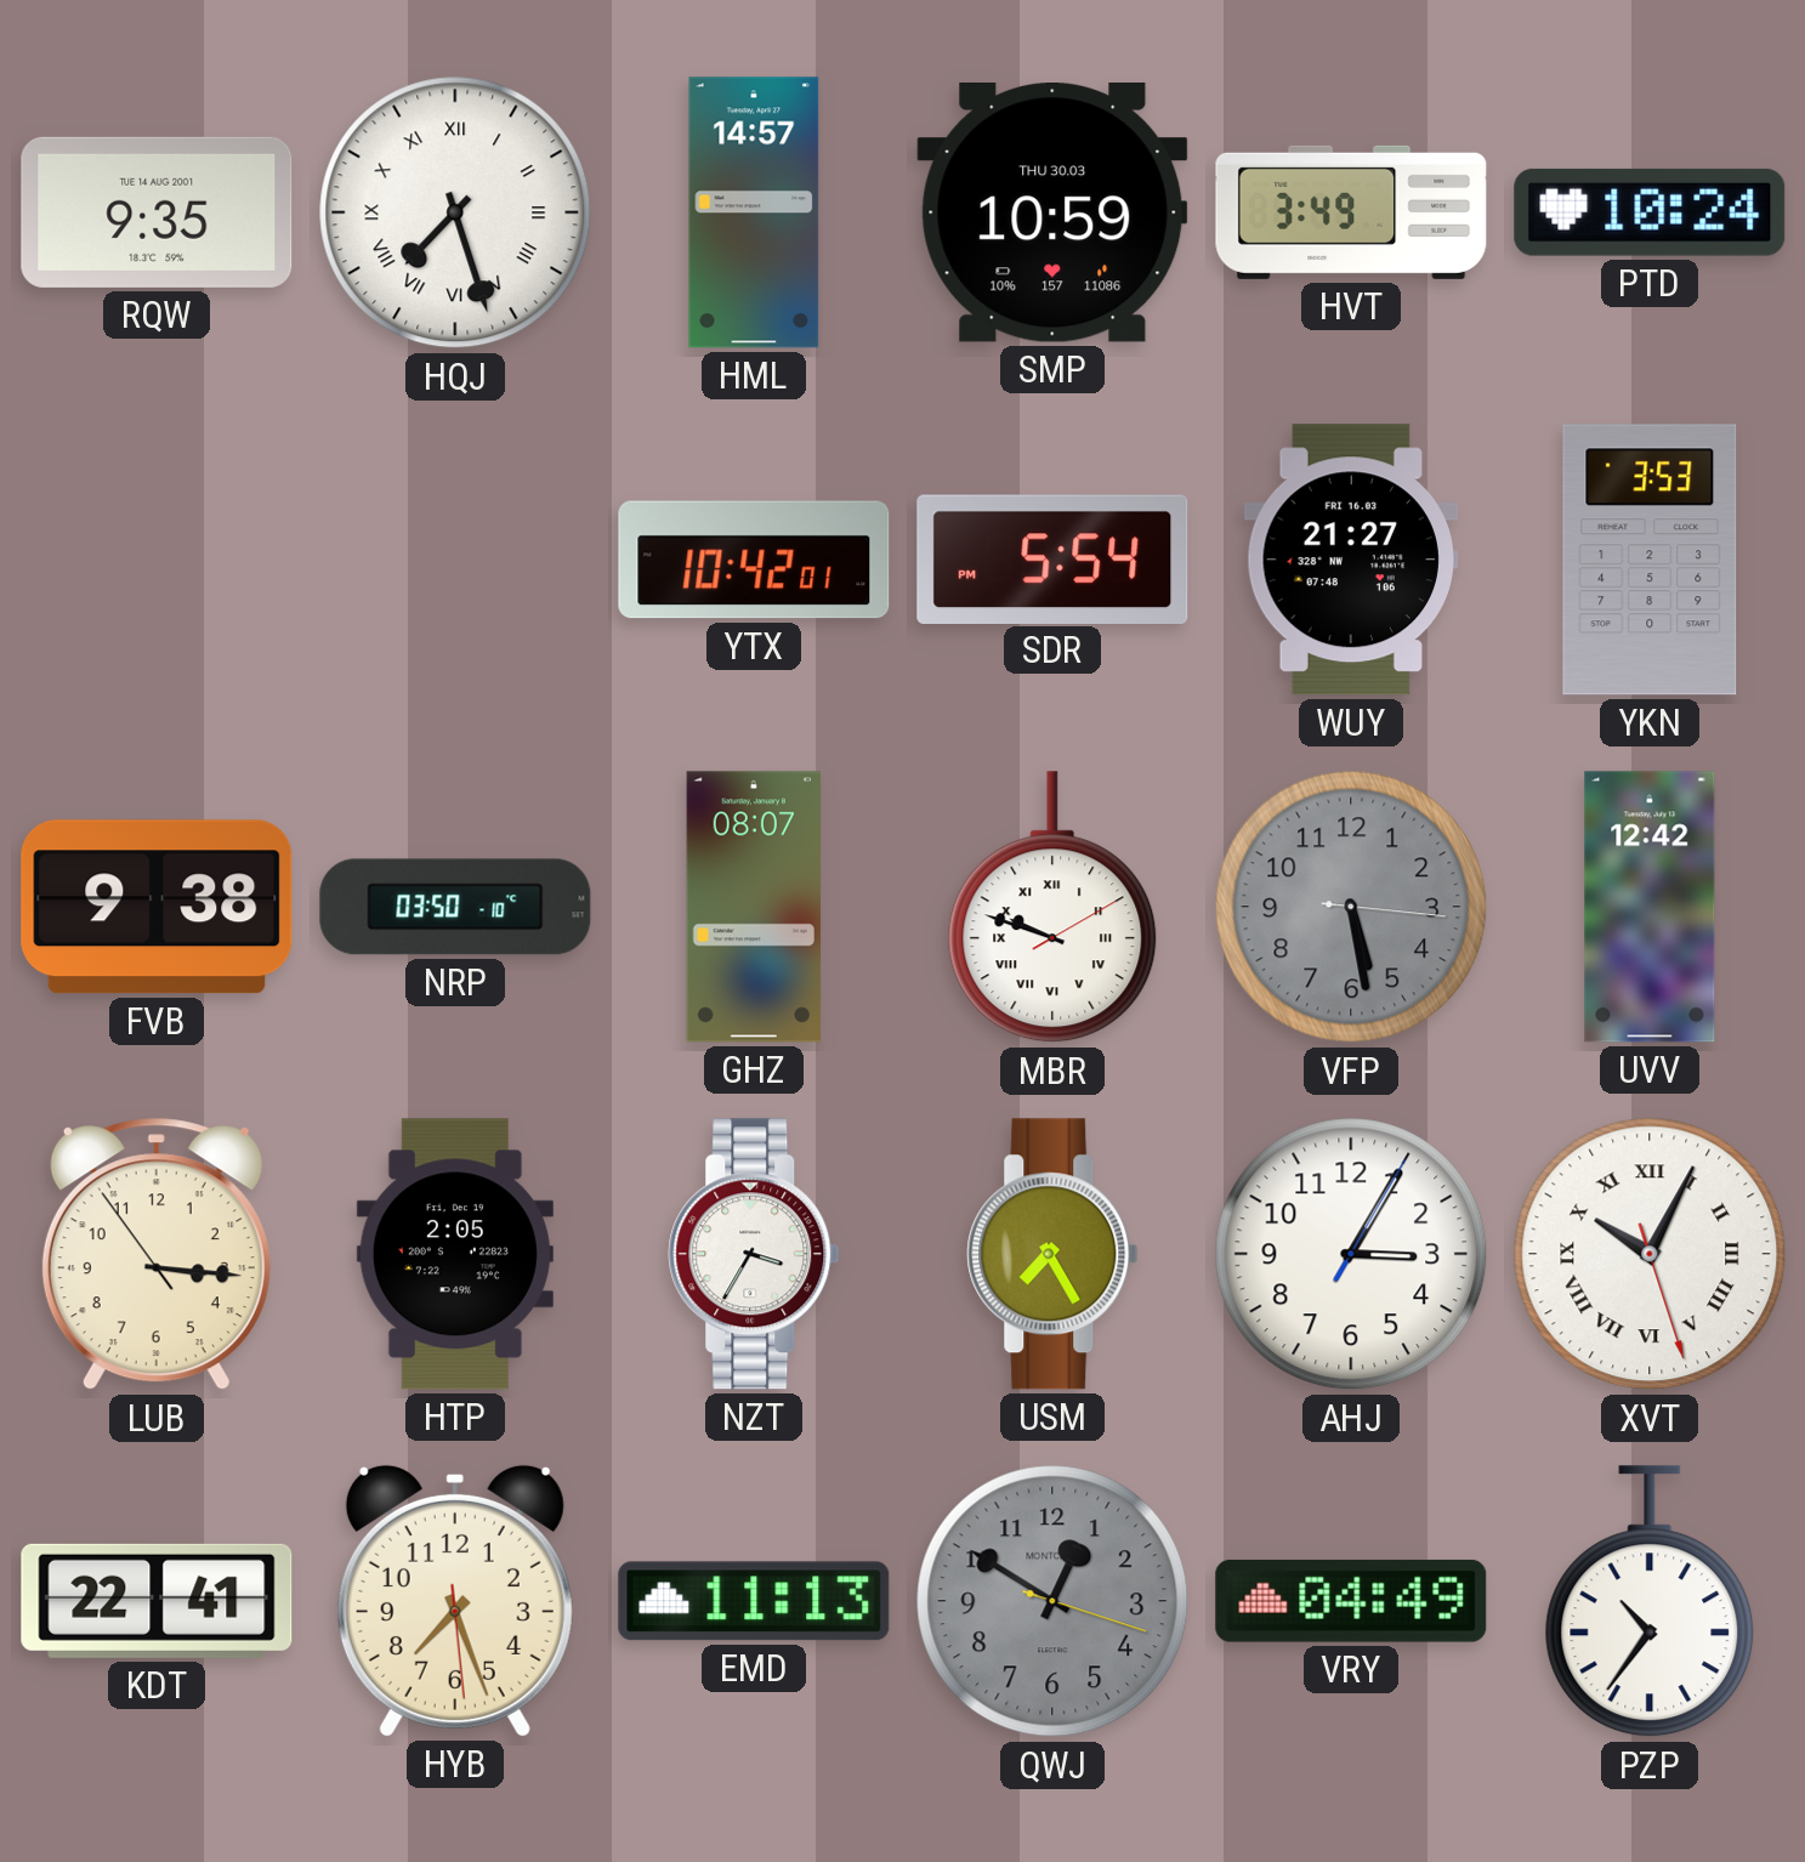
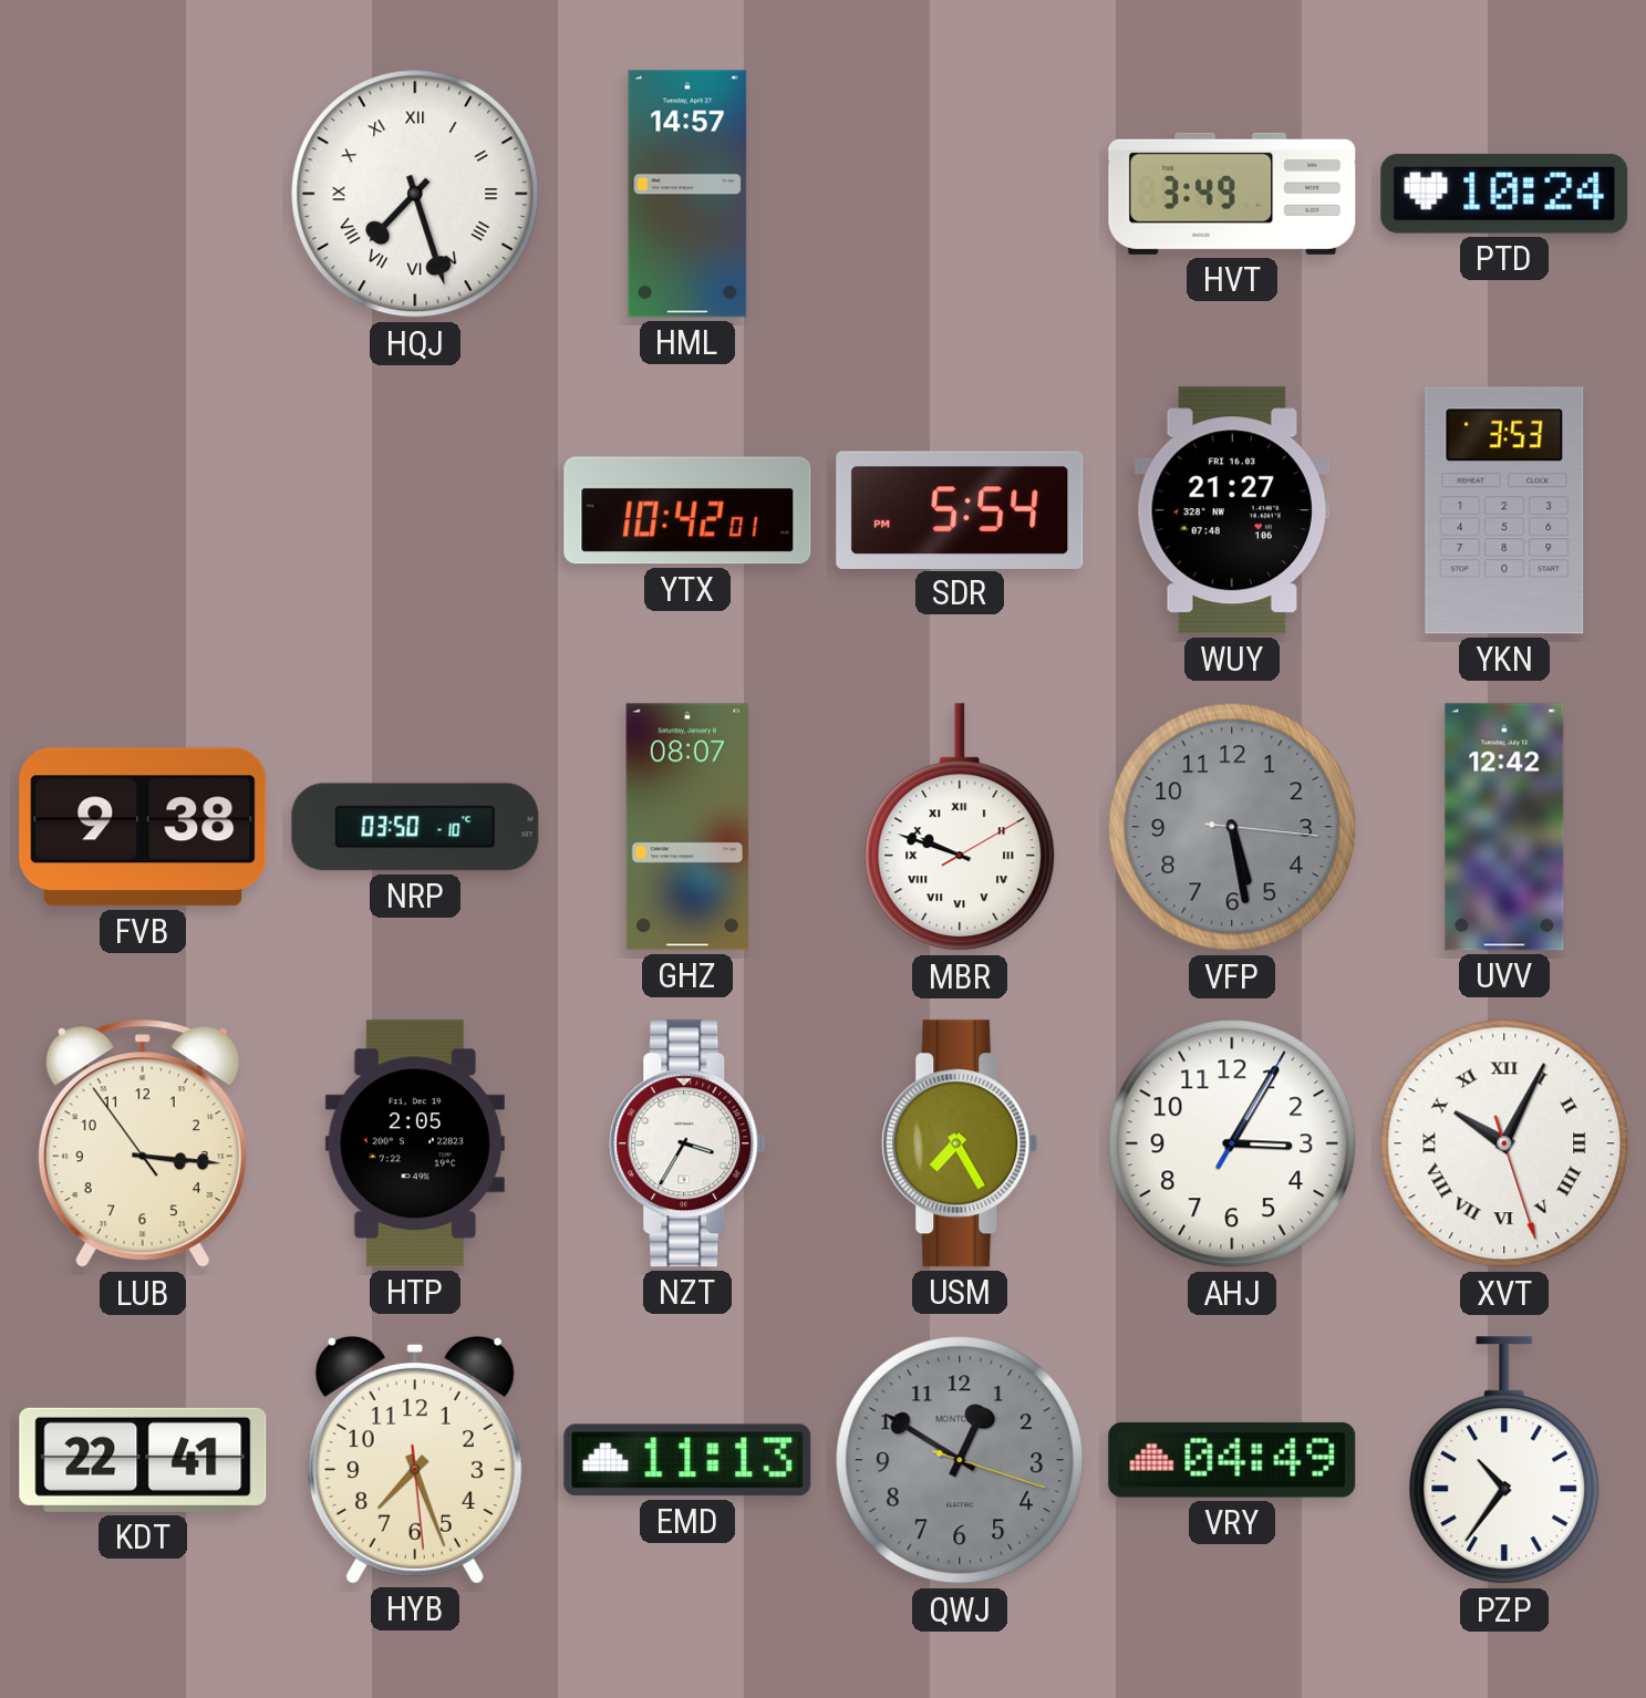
RQW: 9:35 -> none (157, 212)
SMP: 10:59 -> none (1052, 214)
